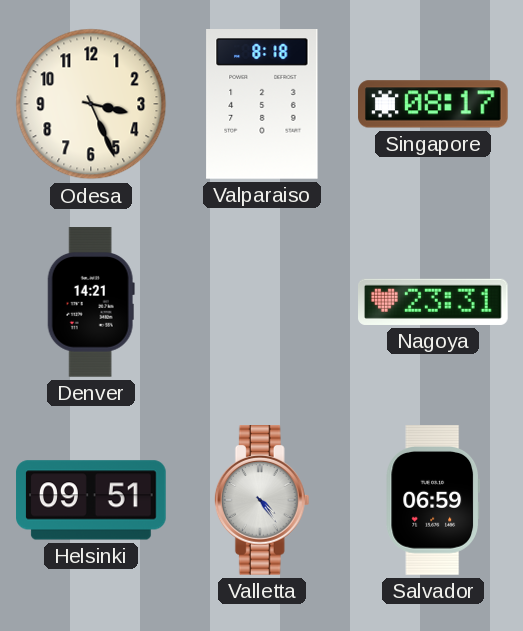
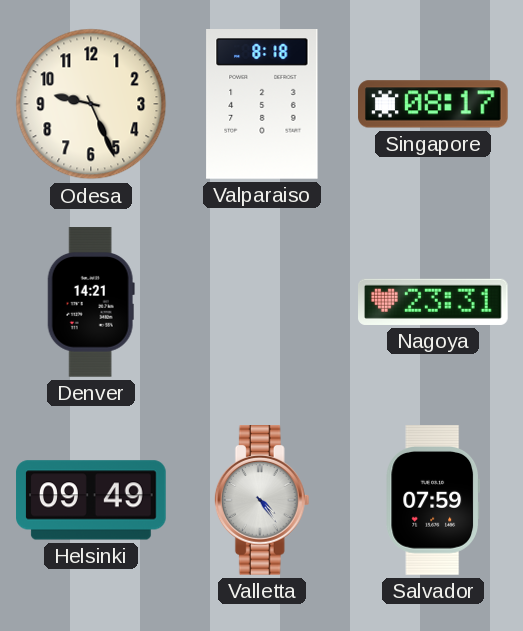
Odesa: 3:26 -> 9:26 (91, 104)
Helsinki: 09:51 -> 09:49 (91, 500)
Salvador: 06:59 -> 07:59 (432, 500)
